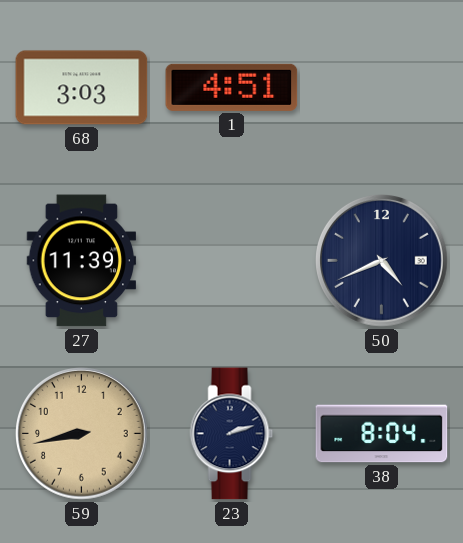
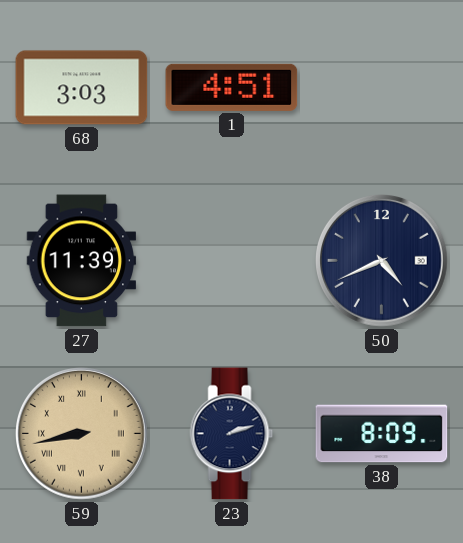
59 numerals: Arabic -> Roman (82, 434)
38: 8:04 -> 8:09 (382, 434)
